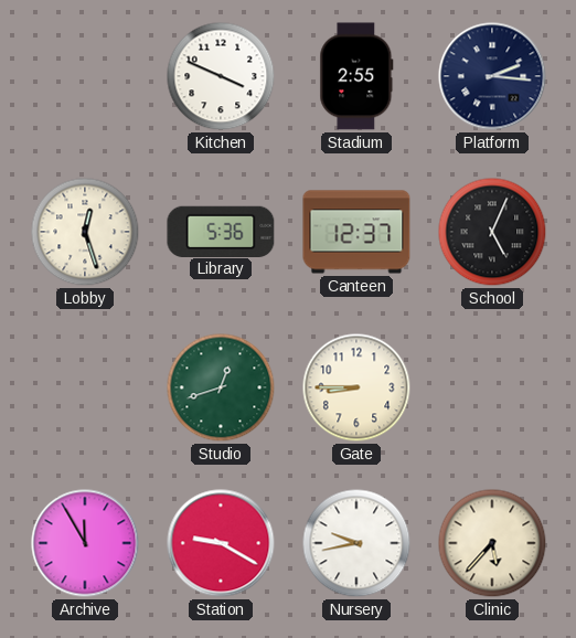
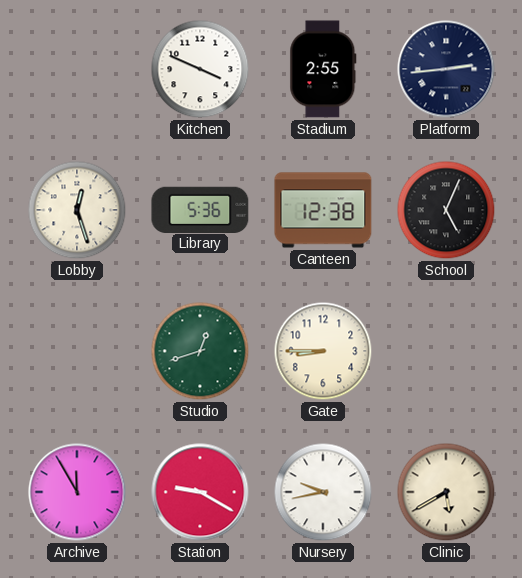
Platform: 2:16 -> 2:44 (446, 69)
Canteen: 12:37 -> 12:38 (323, 210)
Clinic: 5:37 -> 5:40 (446, 492)
